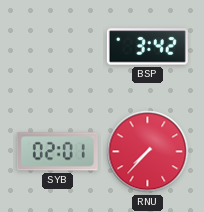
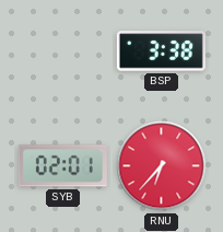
BSP: 3:42 -> 3:38 (161, 51)
RNU: 7:37 -> 6:37 (162, 166)
